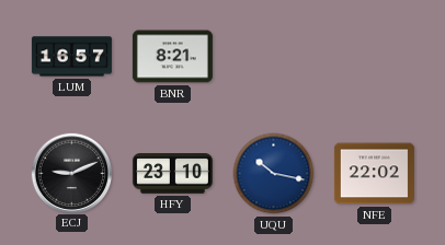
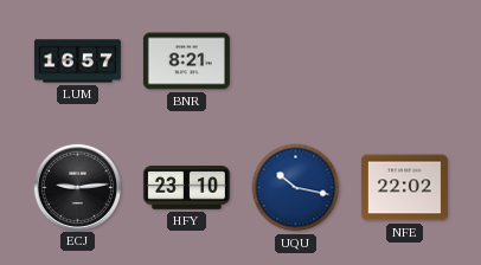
ECJ: 9:11 -> 9:14 (77, 187)
